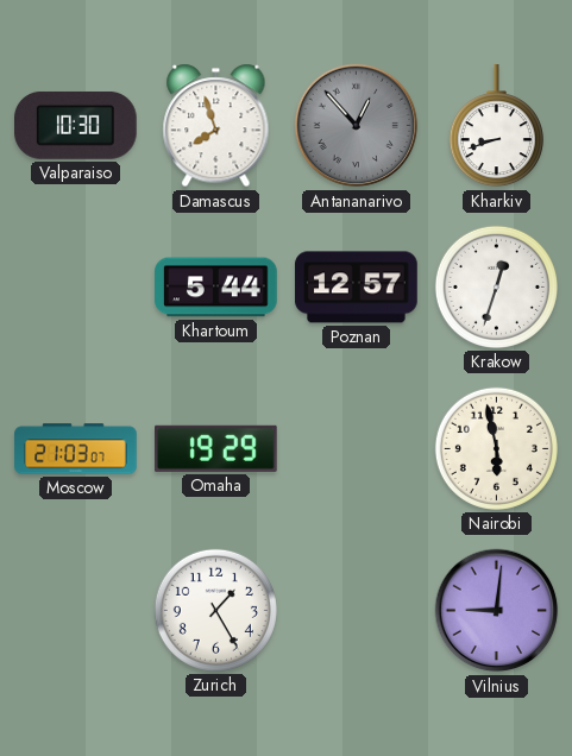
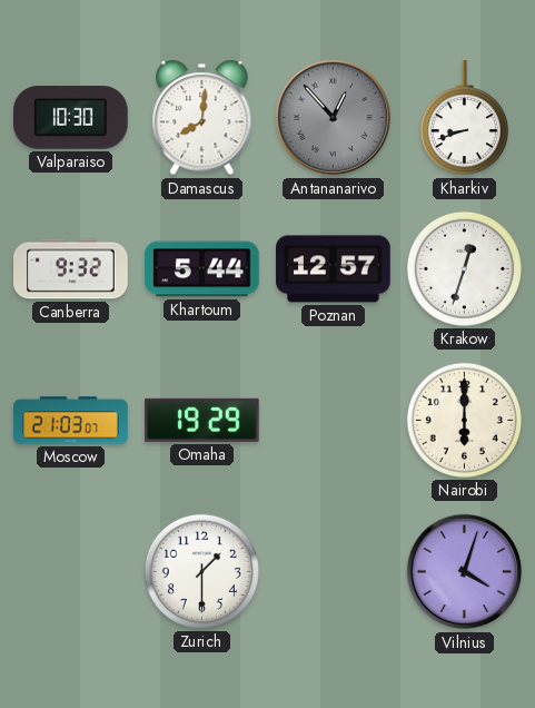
Damascus: 7:57 -> 8:01 (202, 118)
Canberra: none -> 9:32 (71, 269)
Nairobi: 5:58 -> 6:00 (464, 420)
Zurich: 1:25 -> 1:30 (201, 571)
Vilnius: 9:01 -> 4:03 (465, 572)
